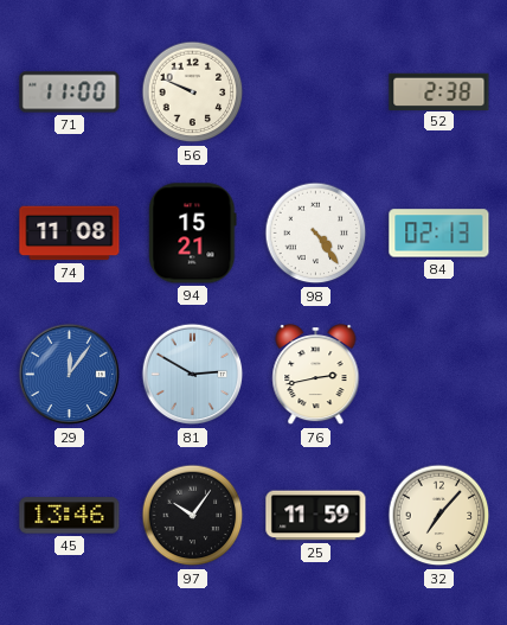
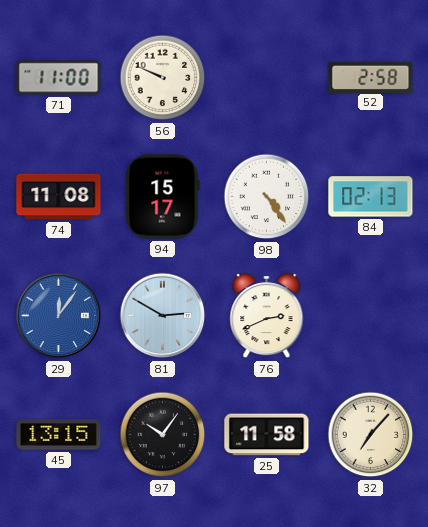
52: 2:38 -> 2:58 (371, 77)
94: 15:21 -> 15:17 (163, 197)
76: 2:43 -> 2:41 (267, 316)
45: 13:46 -> 13:15 (59, 435)
25: 11:59 -> 11:58 (267, 435)
